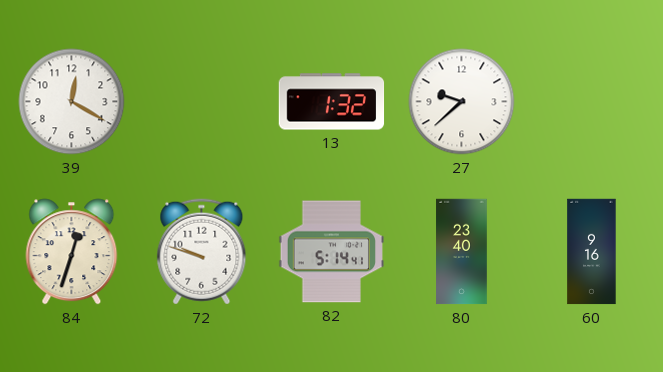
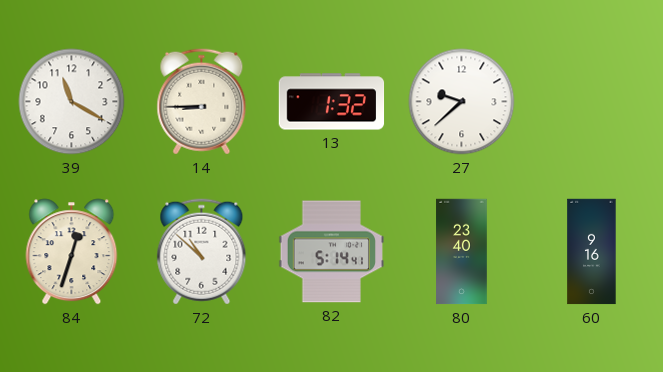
39: 12:20 -> 11:20 (72, 102)
14: none -> 8:45 (202, 102)
72: 9:48 -> 10:52 (202, 252)
